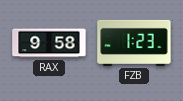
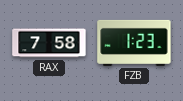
RAX: 9:58 -> 7:58 (49, 43)
